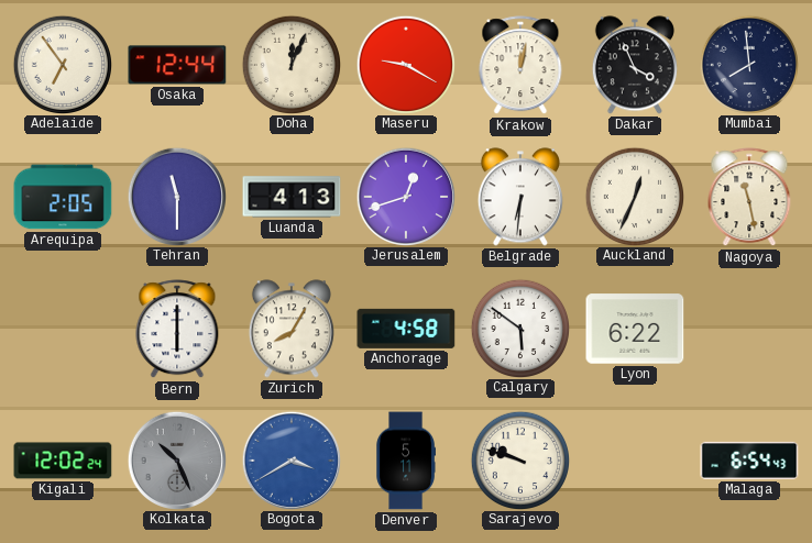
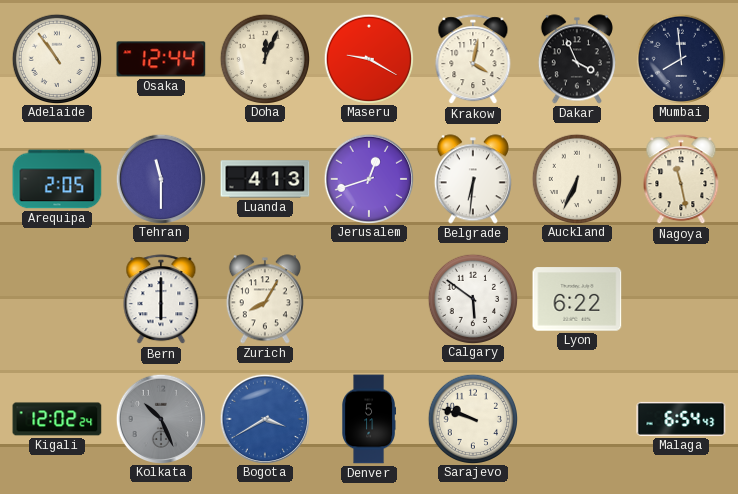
Adelaide: 6:54 -> 10:54 (56, 58)
Krakow: 12:02 -> 4:02 (473, 60)
Auckland: 12:34 -> 6:34 (576, 178)
Anchorage: 4:58 -> none (406, 329)
